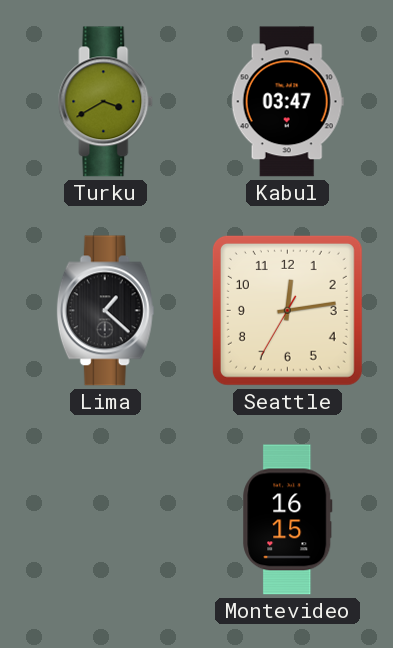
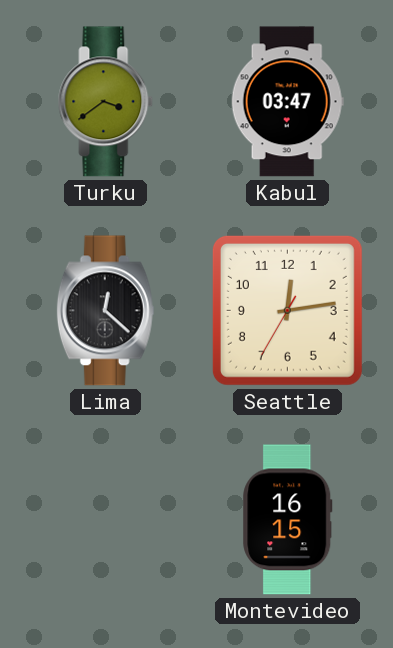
Turku: 3:40 -> 3:39 (106, 102)
Lima: 1:22 -> 12:22 (105, 311)
